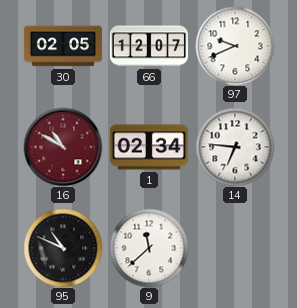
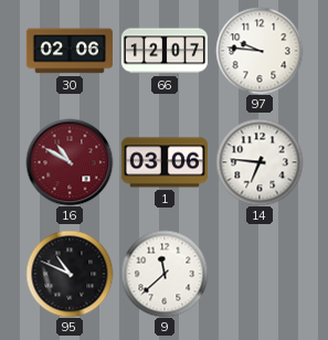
30: 02:05 -> 02:06 (70, 51)
97: 9:41 -> 9:46 (260, 51)
1: 02:34 -> 03:06 (165, 162)
